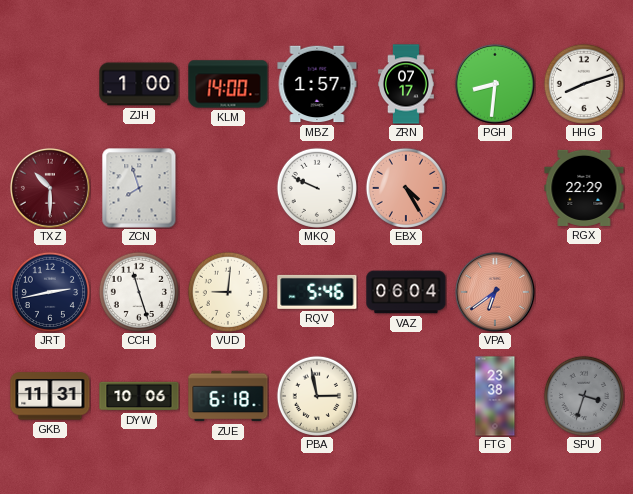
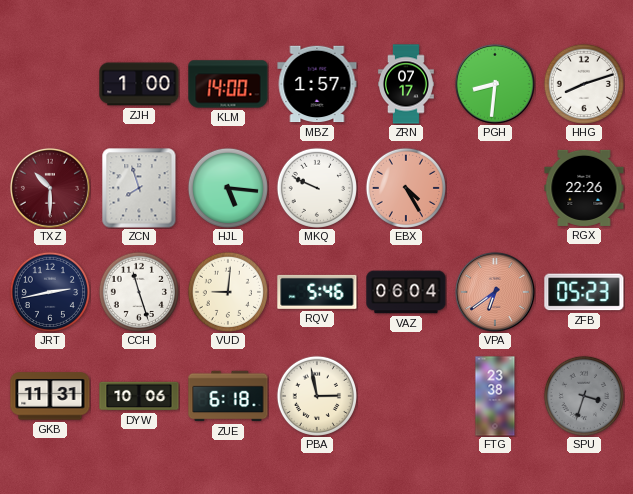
HJL: none -> 5:16 (228, 188)
RGX: 22:29 -> 22:26 (584, 188)
ZFB: none -> 05:23 (584, 292)
